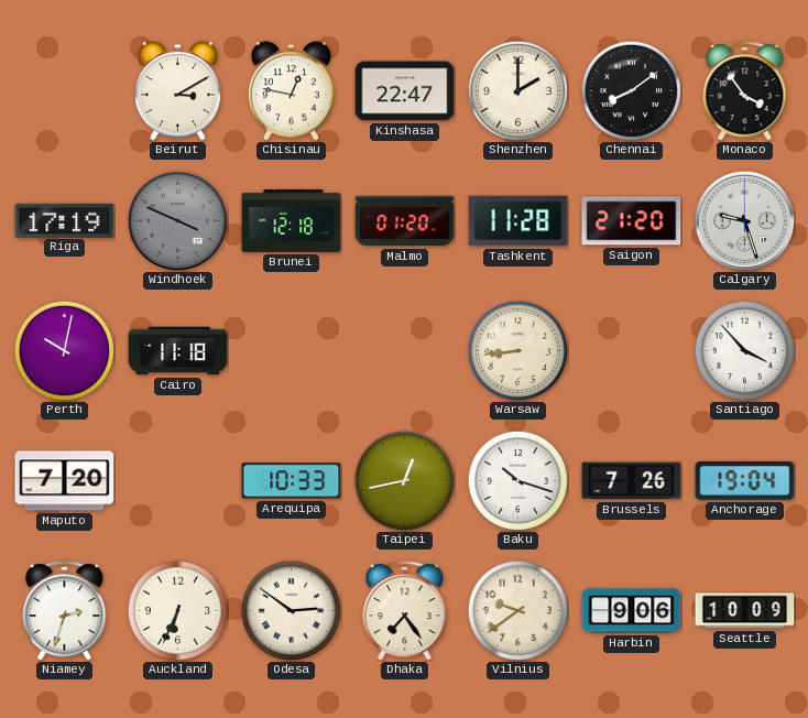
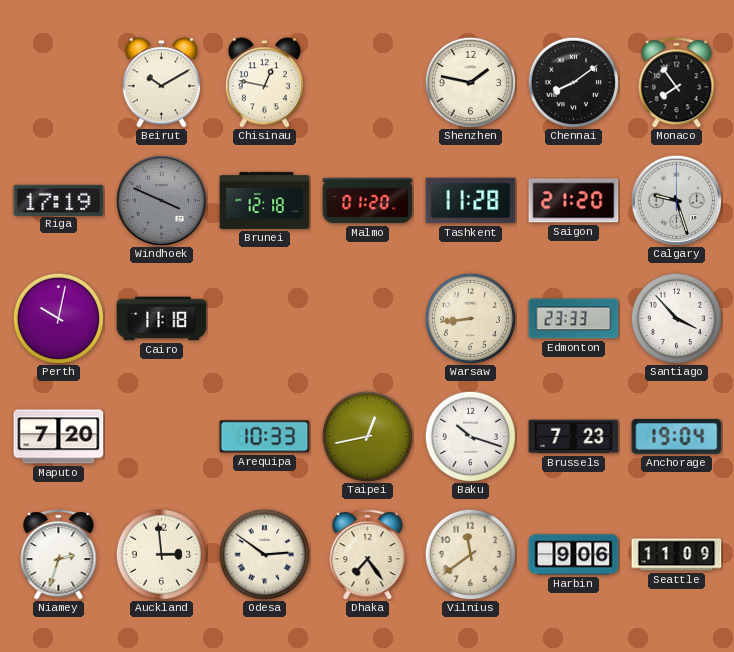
Beirut: 3:10 -> 10:10 (161, 83)
Kinshasa: 22:47 -> none (405, 91)
Shenzhen: 2:00 -> 1:47 (470, 82)
Monaco: 3:54 -> 7:54 (677, 83)
Edmonton: none -> 23:33 (574, 319)
Brussels: 7:26 -> 7:23 (574, 437)
Auckland: 6:34 -> 2:59 (161, 554)
Vilnius: 9:39 -> 11:39 (470, 554)
Seattle: 10:09 -> 11:09 (677, 555)
